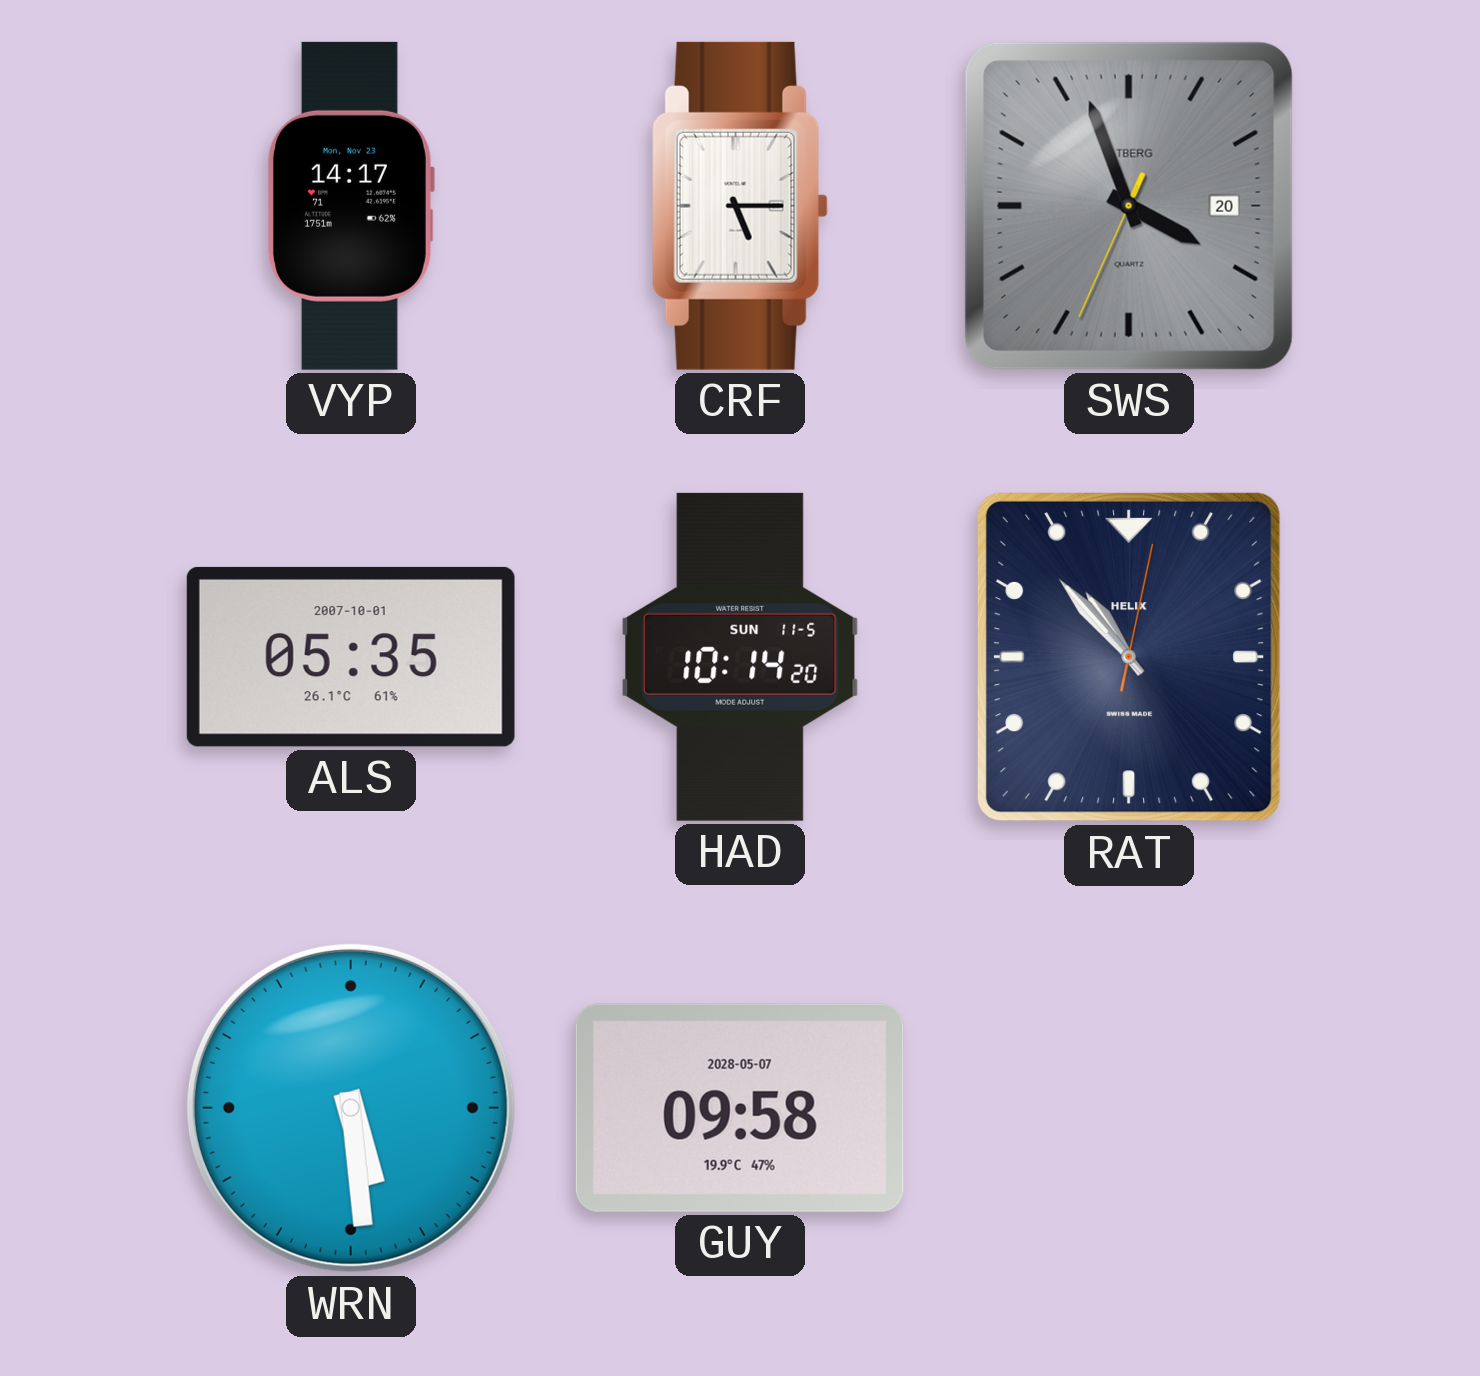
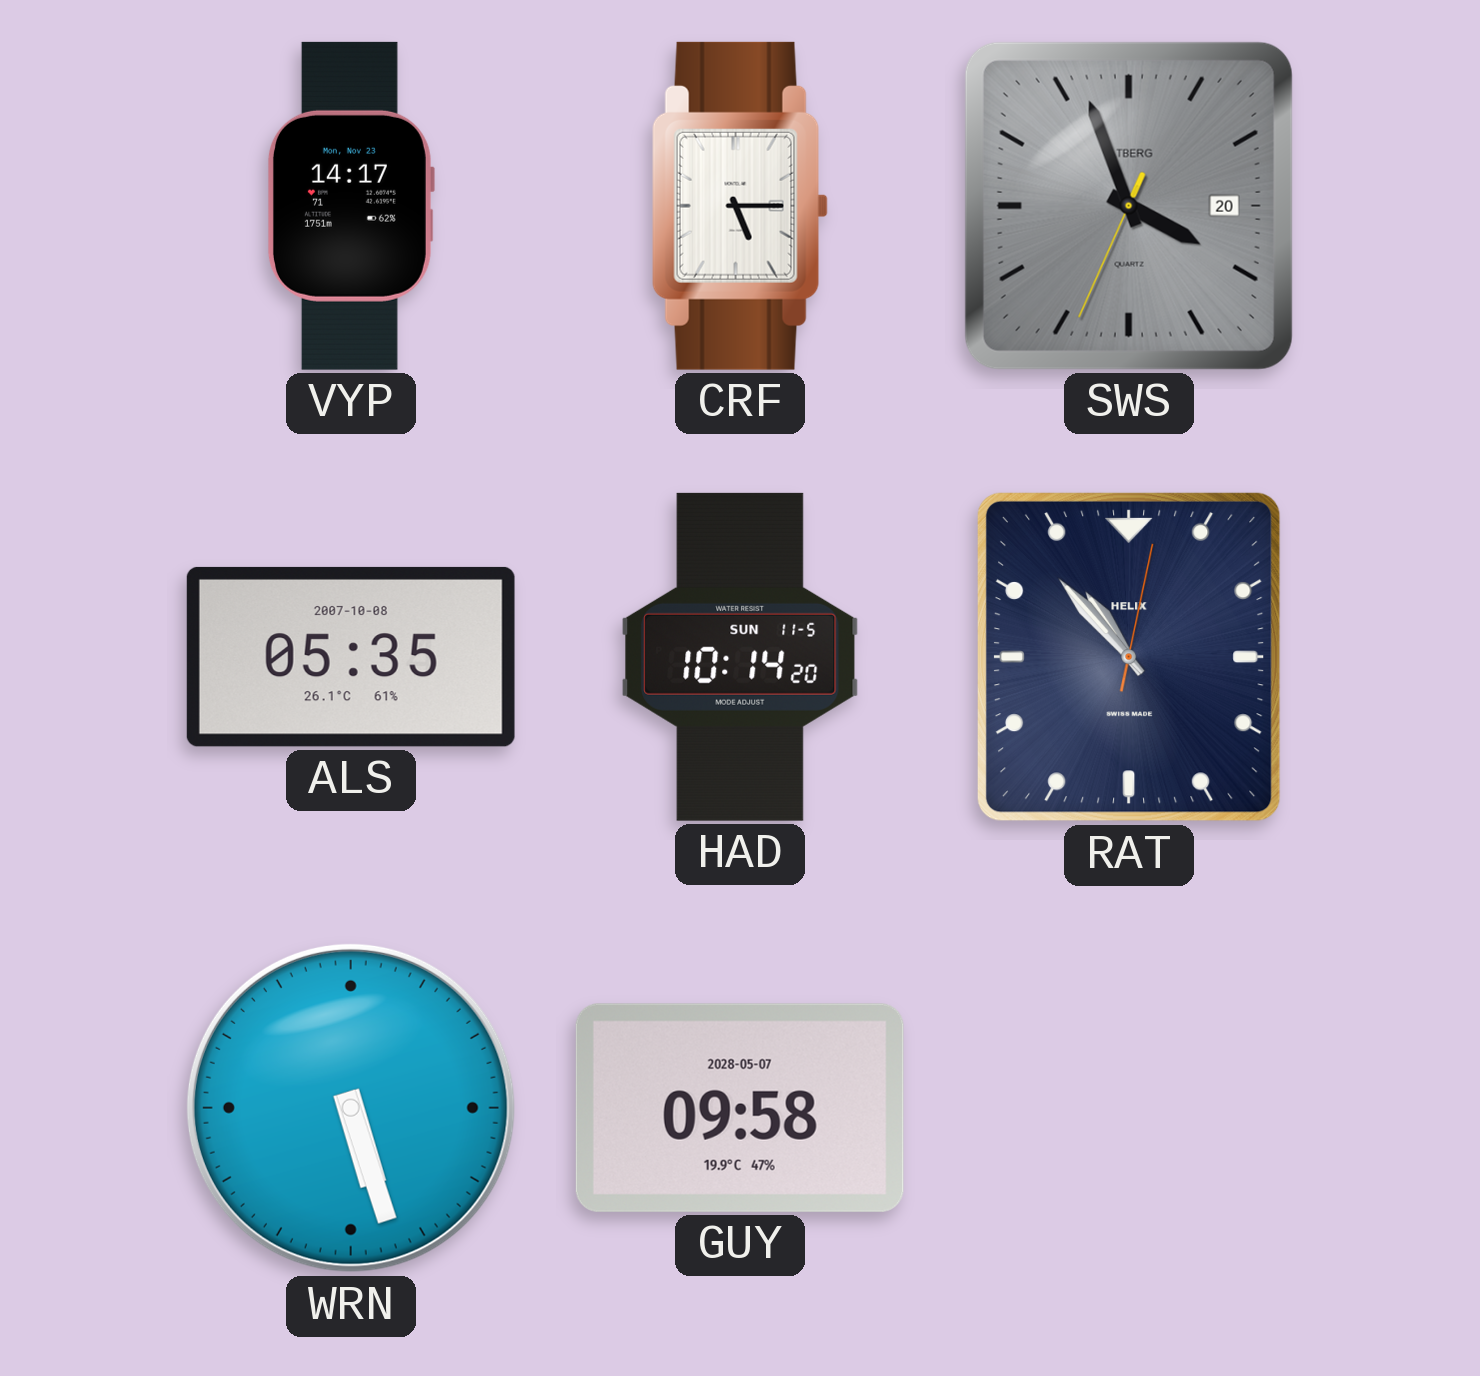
ALS date: 2007-10-01 -> 2007-10-08 (351, 657)
WRN: 5:29 -> 5:27 (351, 1108)
